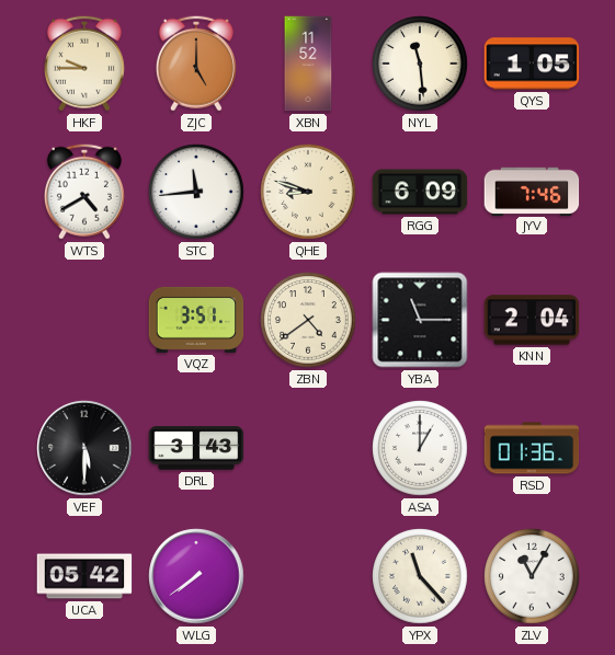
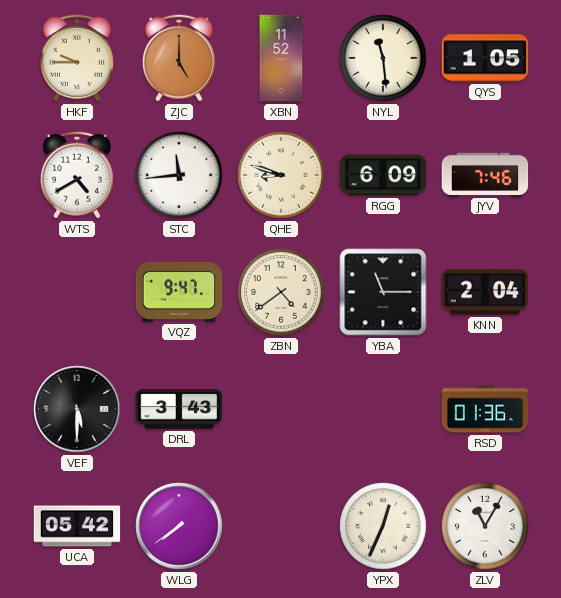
VQZ: 3:51 -> 9:47 (179, 292)
ASA: 1:00 -> none (420, 448)
YPX: 11:23 -> 12:34 (383, 526)
